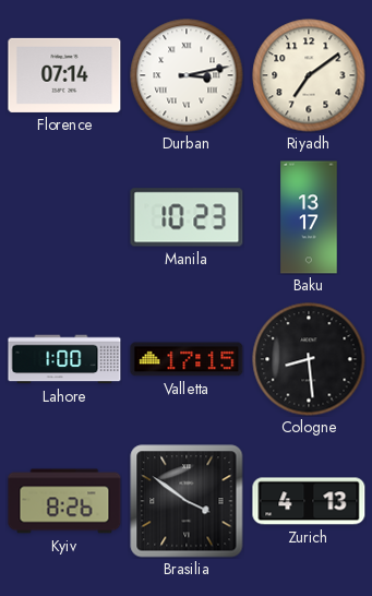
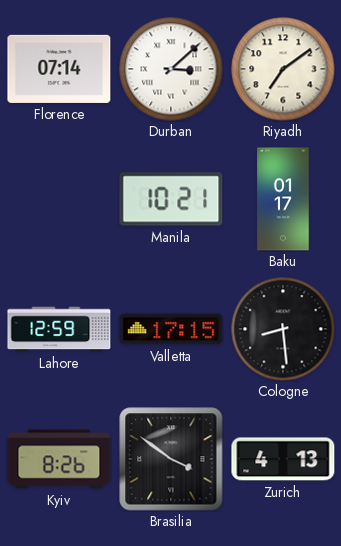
Durban: 3:13 -> 3:08 (171, 69)
Manila: 10:23 -> 10:21 (171, 199)
Baku: 13:17 -> 01:17 (283, 199)
Lahore: 1:00 -> 12:59 (59, 329)
